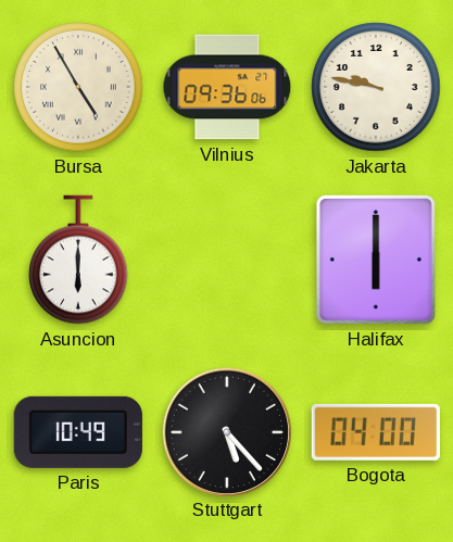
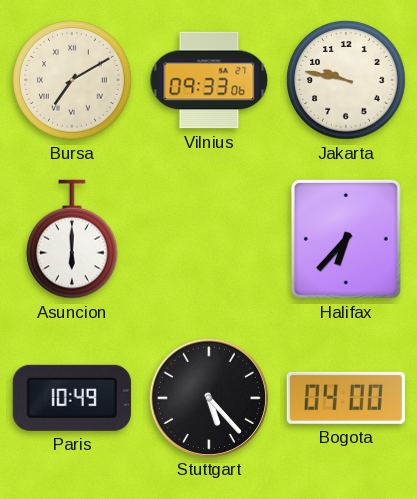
Bursa: 4:55 -> 7:10 (72, 80)
Vilnius: 09:36 -> 09:33 (209, 80)
Halifax: 6:00 -> 6:37 (346, 239)
